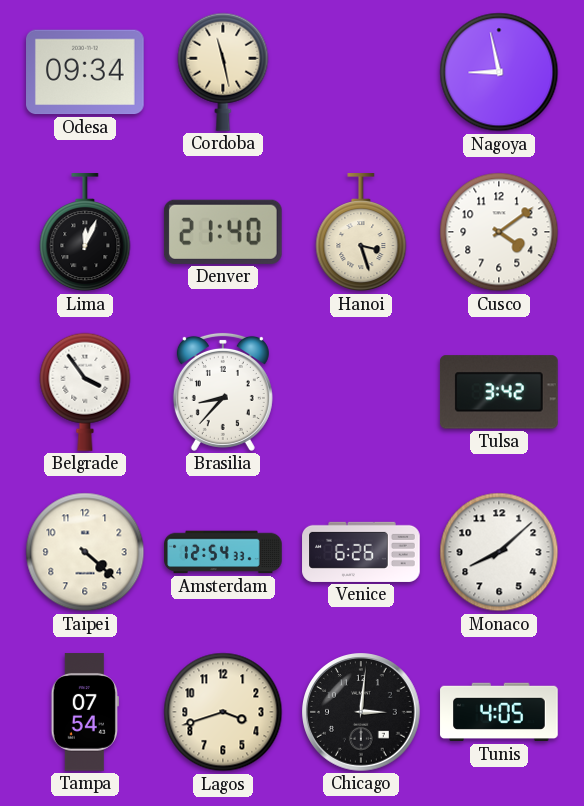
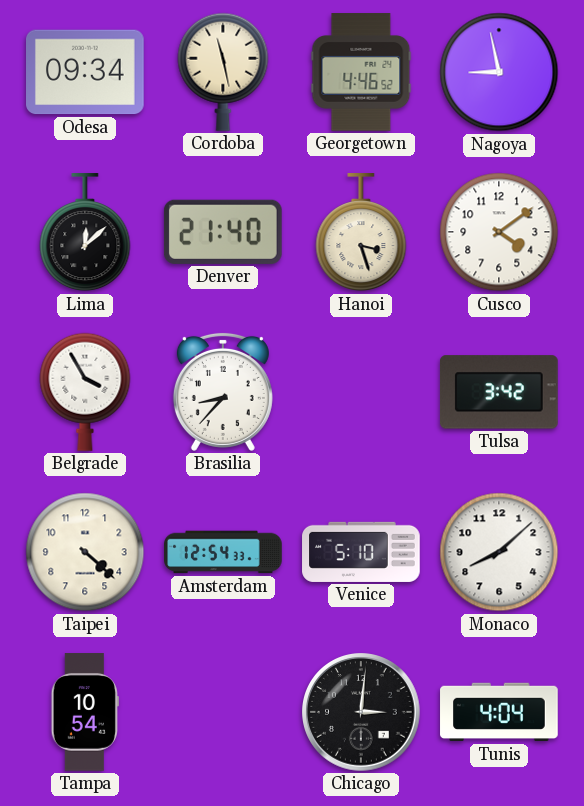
Georgetown: none -> 4:46 (361, 72)
Lima: 12:04 -> 12:08 (85, 233)
Belgrade: 3:54 -> 3:55 (85, 392)
Venice: 6:26 -> 5:10 (361, 552)
Tampa: 07:54 -> 10:54 (85, 712)
Lagos: 3:42 -> none (223, 712)
Tunis: 4:05 -> 4:04 (499, 712)
